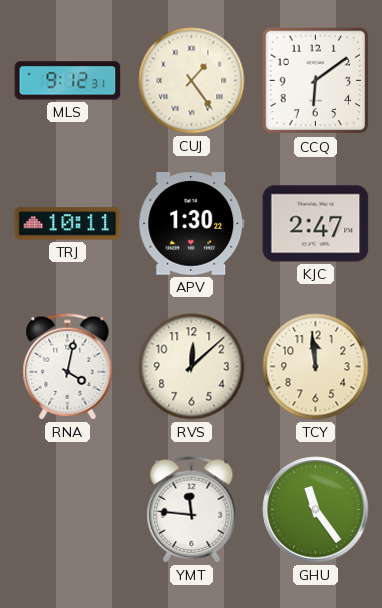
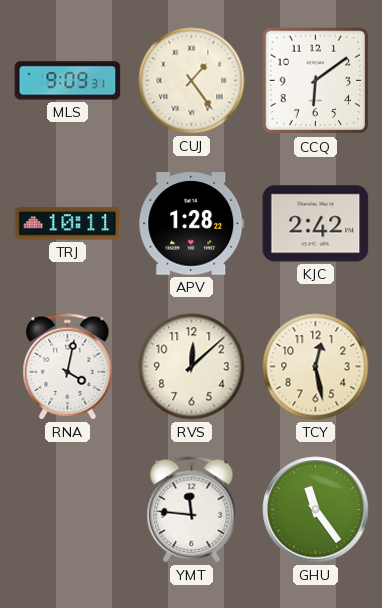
MLS: 9:12 -> 9:09 (68, 81)
APV: 1:30 -> 1:28 (192, 224)
KJC: 2:47 -> 2:42 (316, 224)
TCY: 11:59 -> 12:28 (316, 367)
